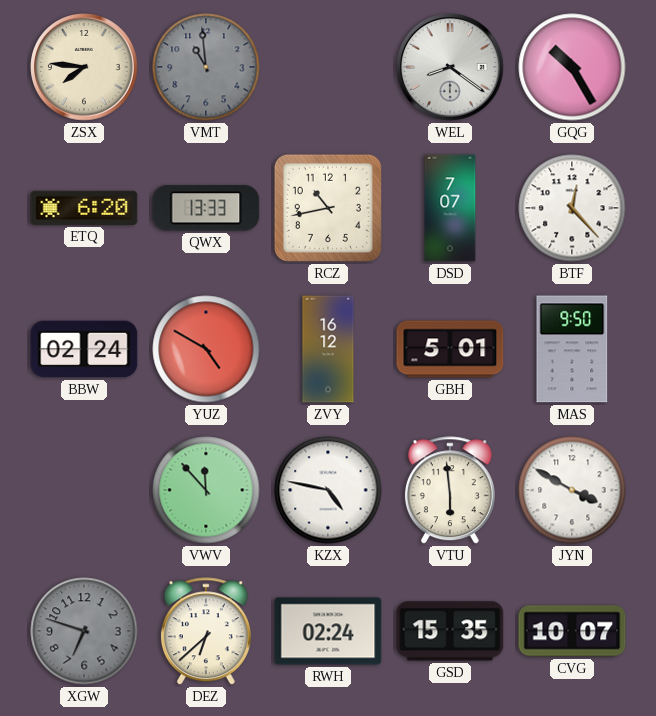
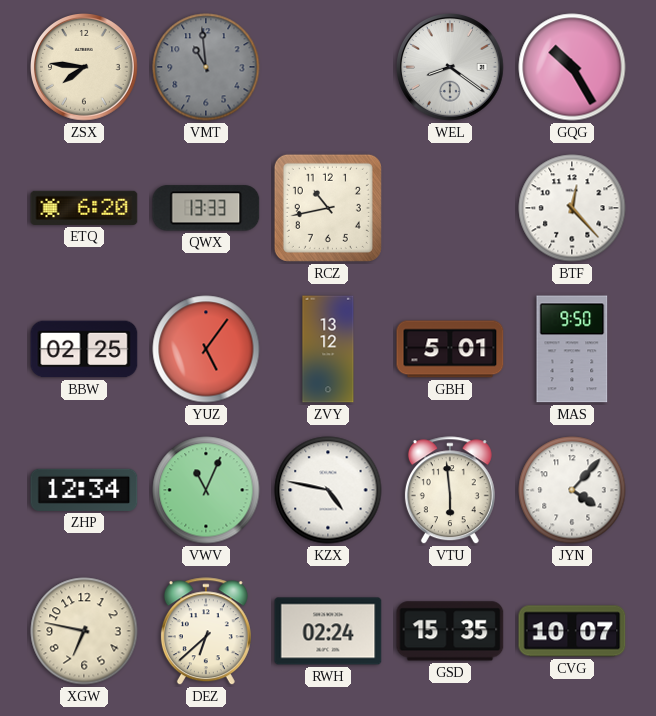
DSD: 7:07 -> none (450, 208)
BBW: 02:24 -> 02:25 (84, 349)
YUZ: 4:50 -> 5:06 (206, 349)
ZVY: 16:12 -> 13:12 (328, 349)
ZHP: none -> 12:34 (84, 490)
VWV: 11:53 -> 11:04 (206, 490)
JYN: 3:50 -> 4:07 (572, 490)
XGW: 6:48 -> 6:47 (84, 631)
XGW dial: grey -> cream (84, 631)
